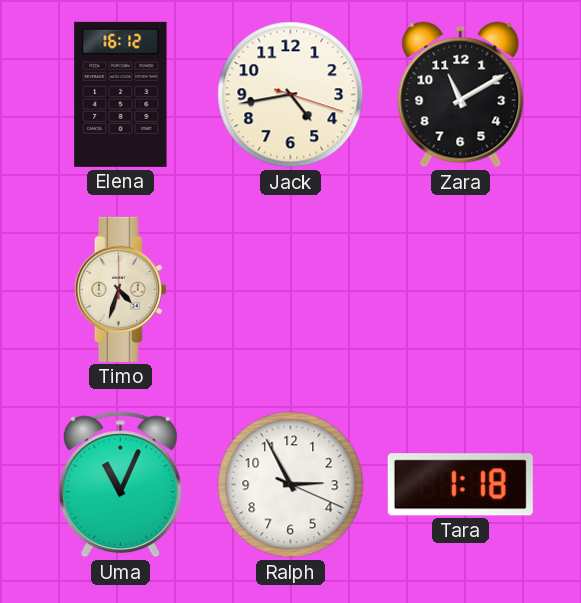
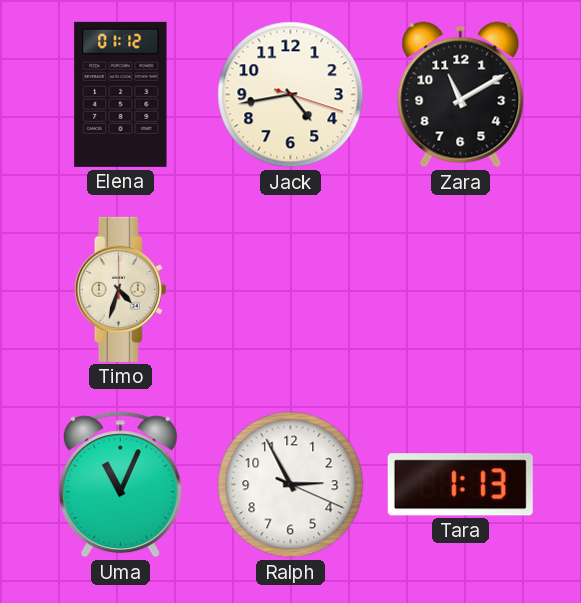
Elena: 16:12 -> 01:12 (121, 94)
Tara: 1:18 -> 1:13 (460, 485)
